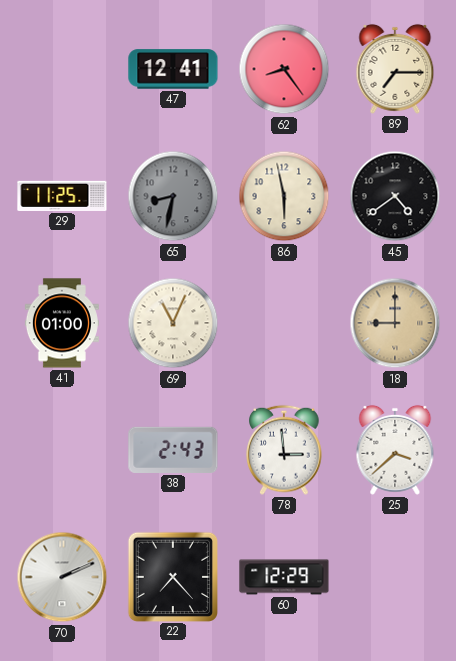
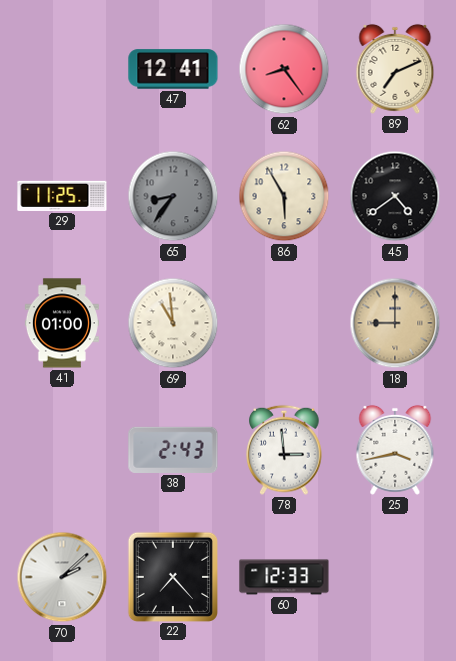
89: 7:15 -> 7:11 (395, 69)
65: 8:32 -> 8:36 (173, 196)
86: 5:58 -> 5:55 (284, 196)
69: 11:04 -> 10:59 (173, 323)
25: 3:38 -> 3:43 (395, 450)
70: 2:11 -> 2:08 (62, 577)
60: 12:29 -> 12:33 (284, 577)
